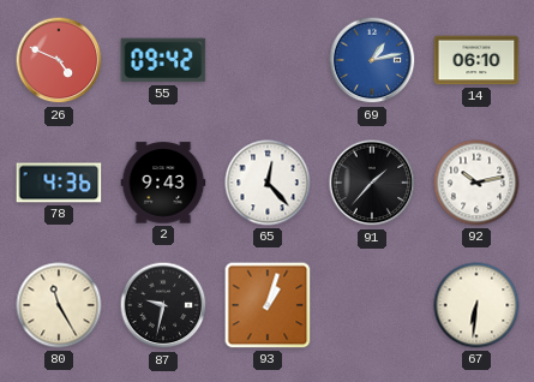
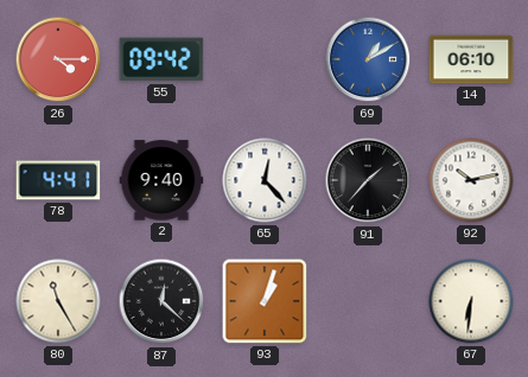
26: 4:49 -> 4:15 (58, 59)
69: 1:13 -> 1:10 (368, 59)
78: 4:36 -> 4:41 (58, 180)
2: 9:43 -> 9:40 (161, 180)
87: 9:32 -> 12:22 (161, 301)
